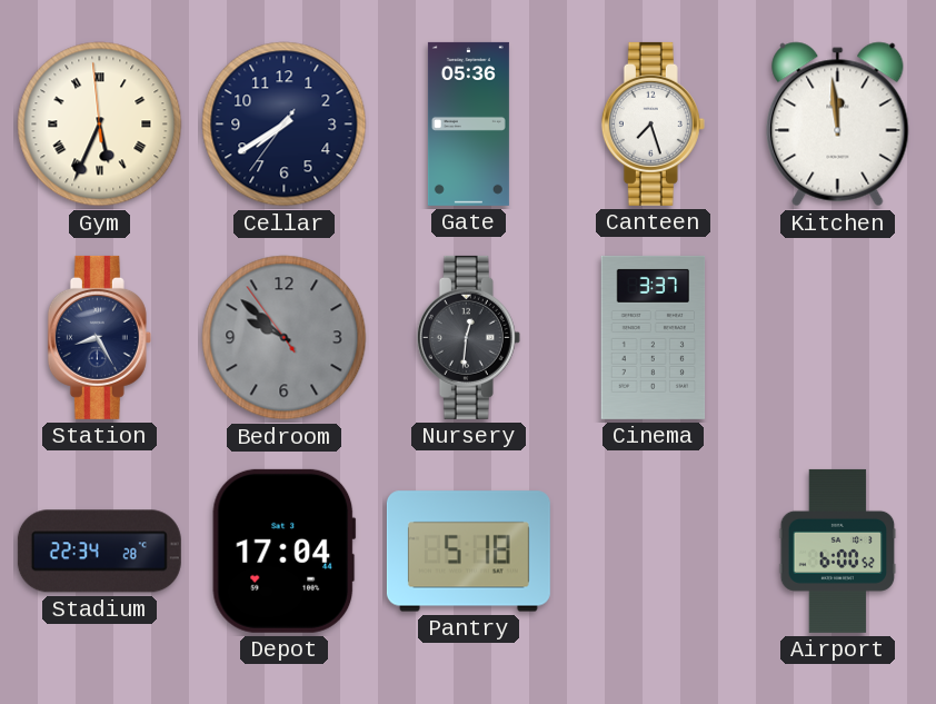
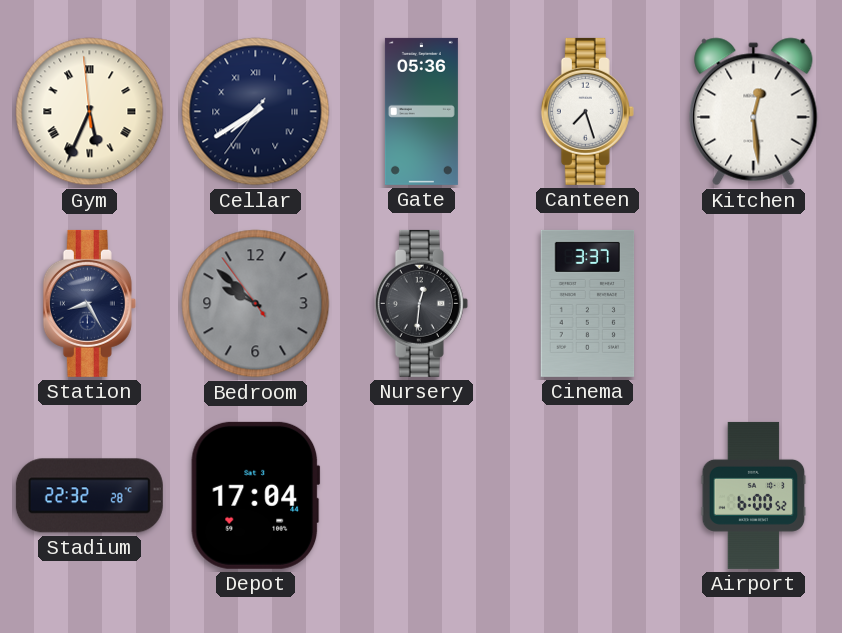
Cellar numerals: Arabic -> Roman (256, 112)
Kitchen: 11:59 -> 12:29 (754, 112)
Stadium: 22:34 -> 22:32 (89, 496)
Pantry: 5:18 -> none (468, 552)
